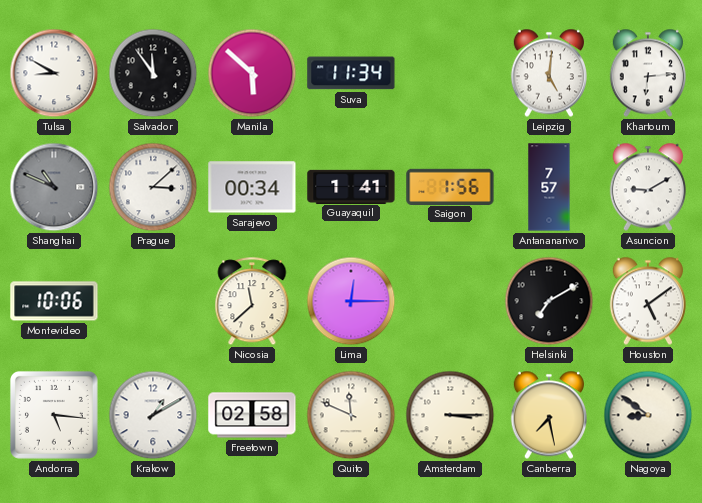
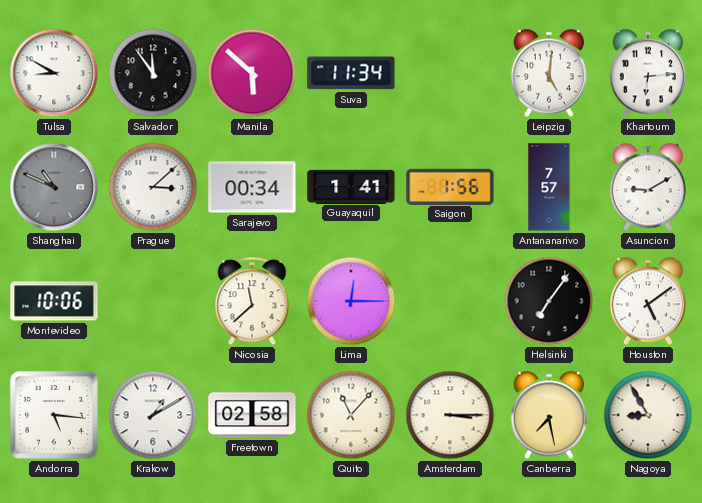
Helsinki: 7:10 -> 7:06 (549, 301)
Quito: 11:49 -> 11:07 (351, 415)
Nagoya: 8:51 -> 8:55 (648, 415)
